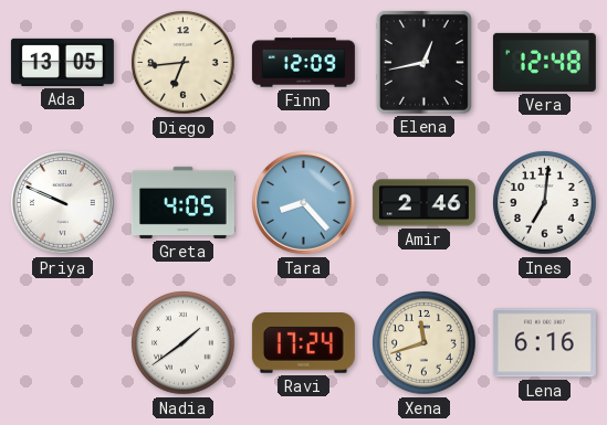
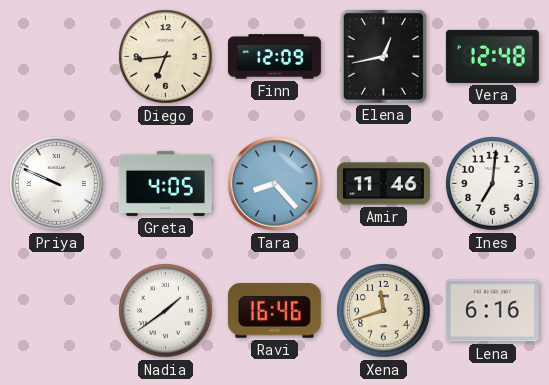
Ada: 13:05 -> none (62, 62)
Amir: 2:46 -> 11:46 (383, 184)
Ravi: 17:24 -> 16:46 (274, 311)
